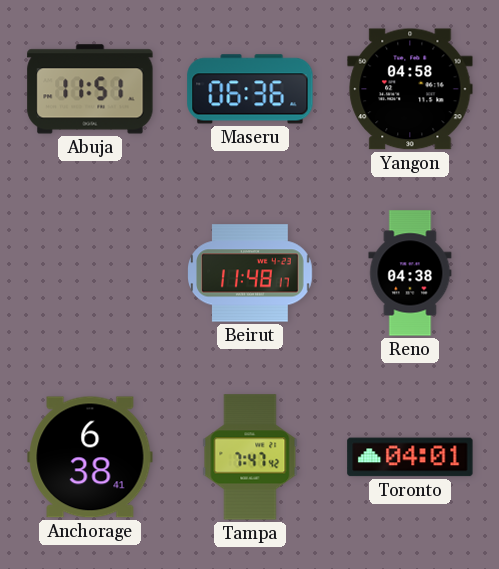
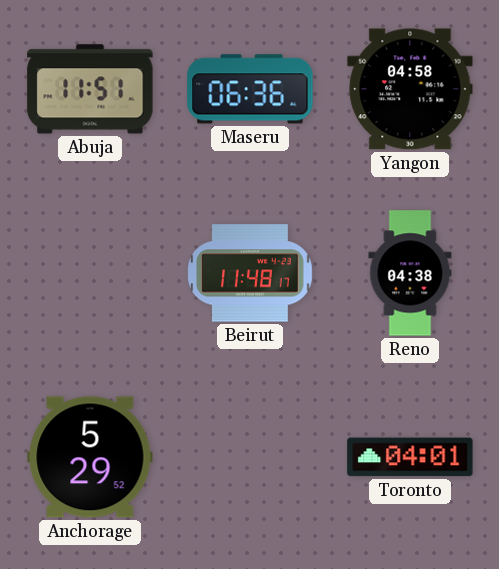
Anchorage: 6:38 -> 5:29 (90, 457)
Tampa: 7:47 -> none (250, 457)
